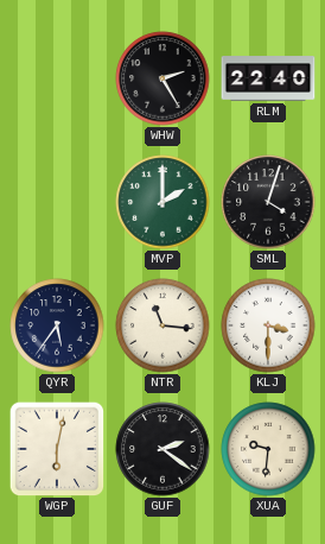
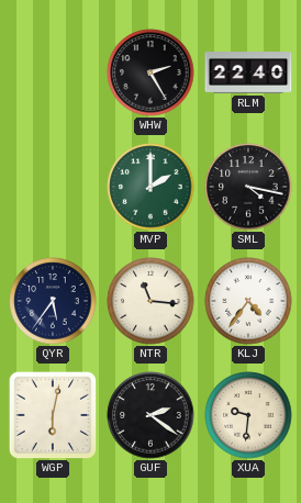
SML: 4:03 -> 4:17 (248, 187)
KLJ: 3:30 -> 4:36 (248, 301)
